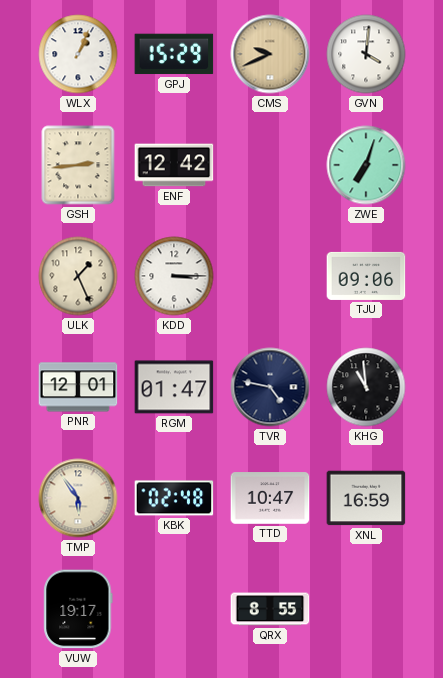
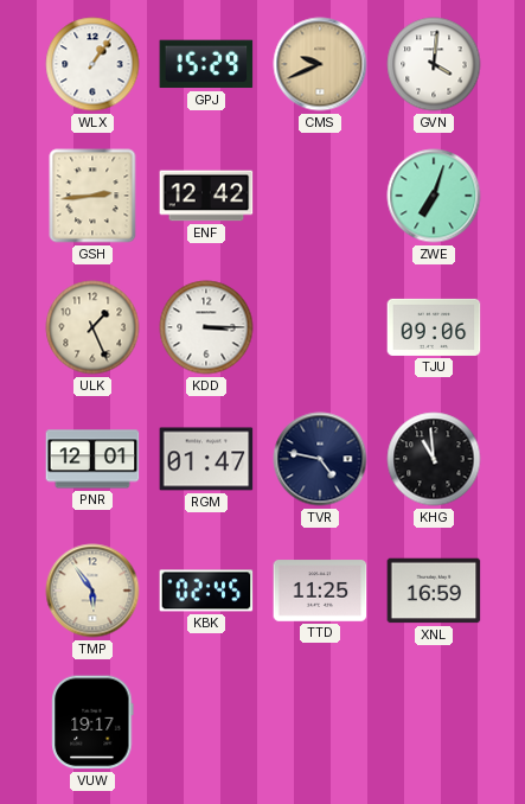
WLX: 1:04 -> 1:06 (92, 64)
KBK: 02:48 -> 02:45 (206, 591)
TTD: 10:47 -> 11:25 (320, 591)
QRX: 8:55 -> none (270, 609)
